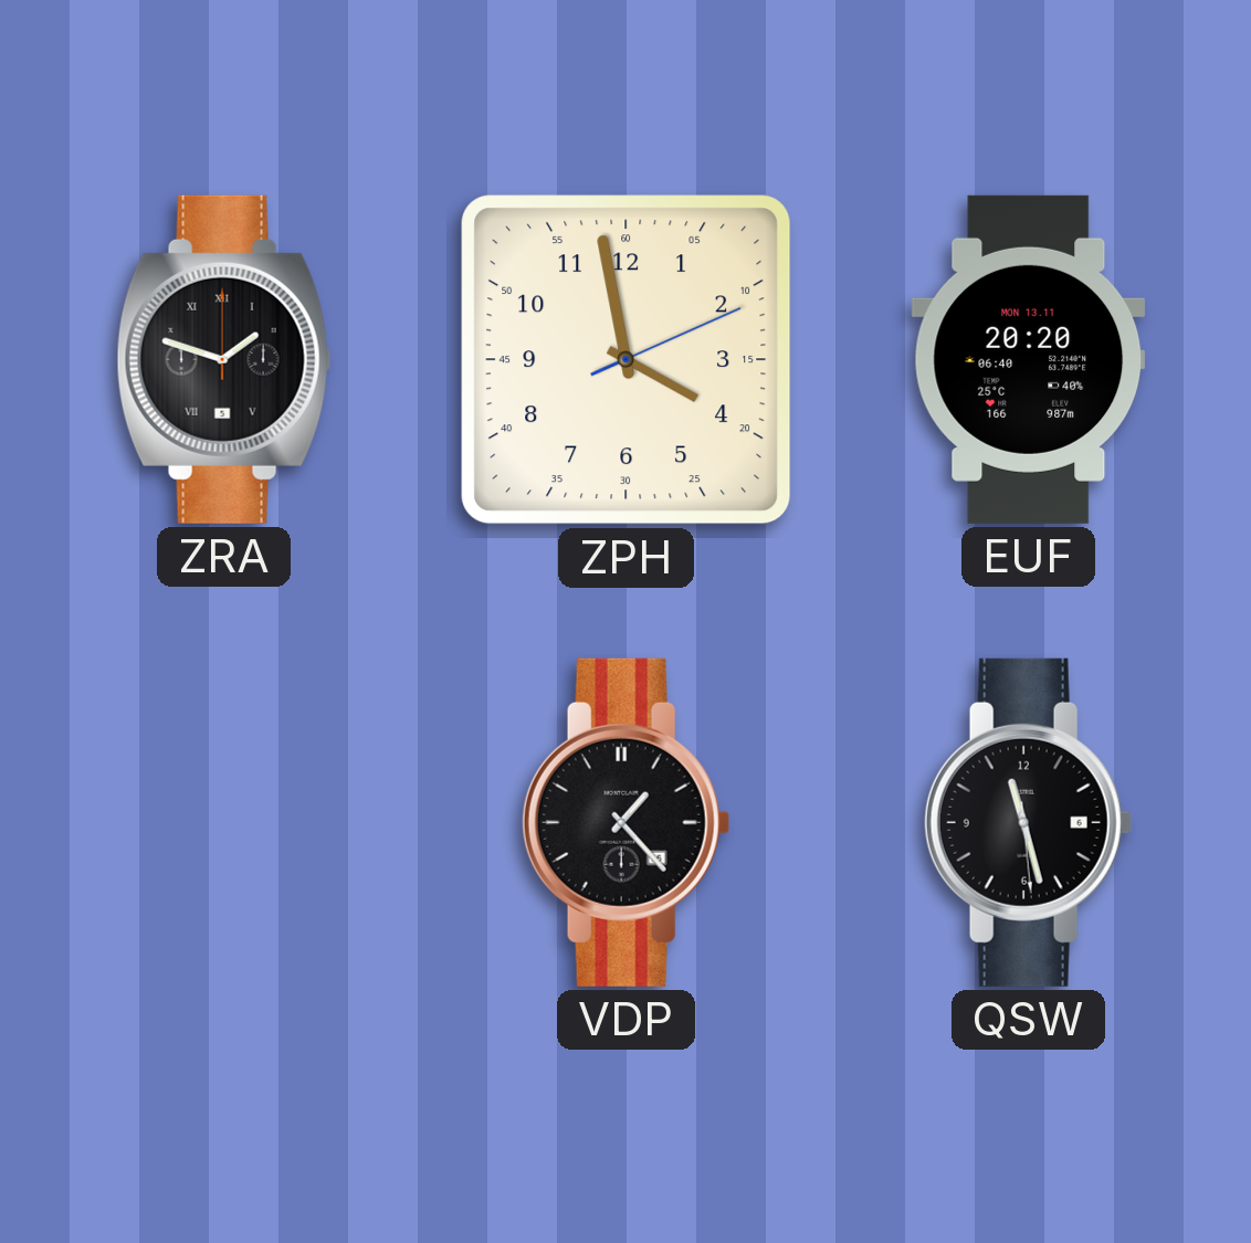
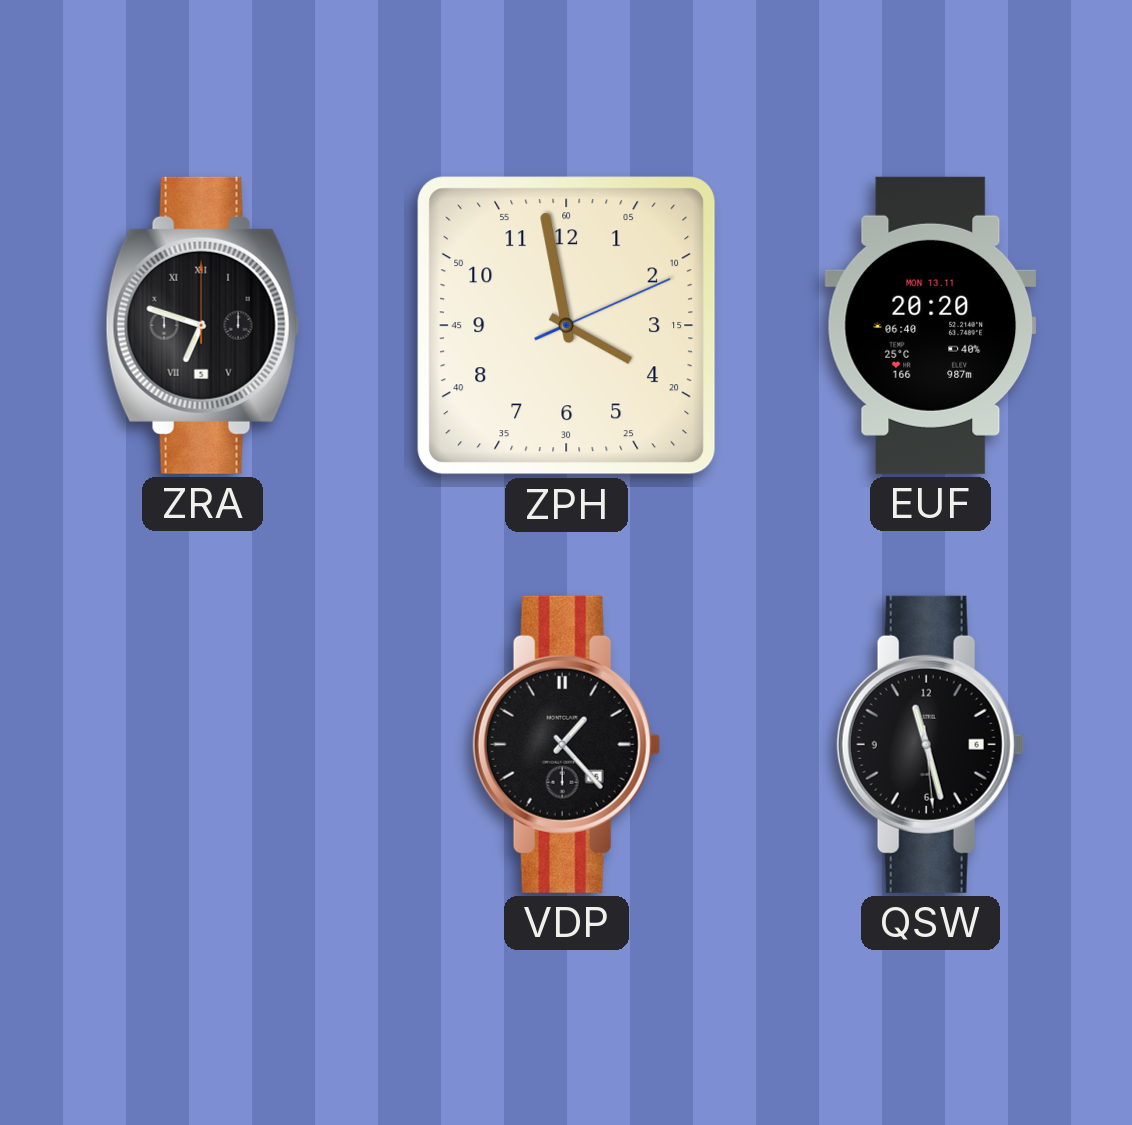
ZRA: 1:48 -> 6:48 (202, 325)
